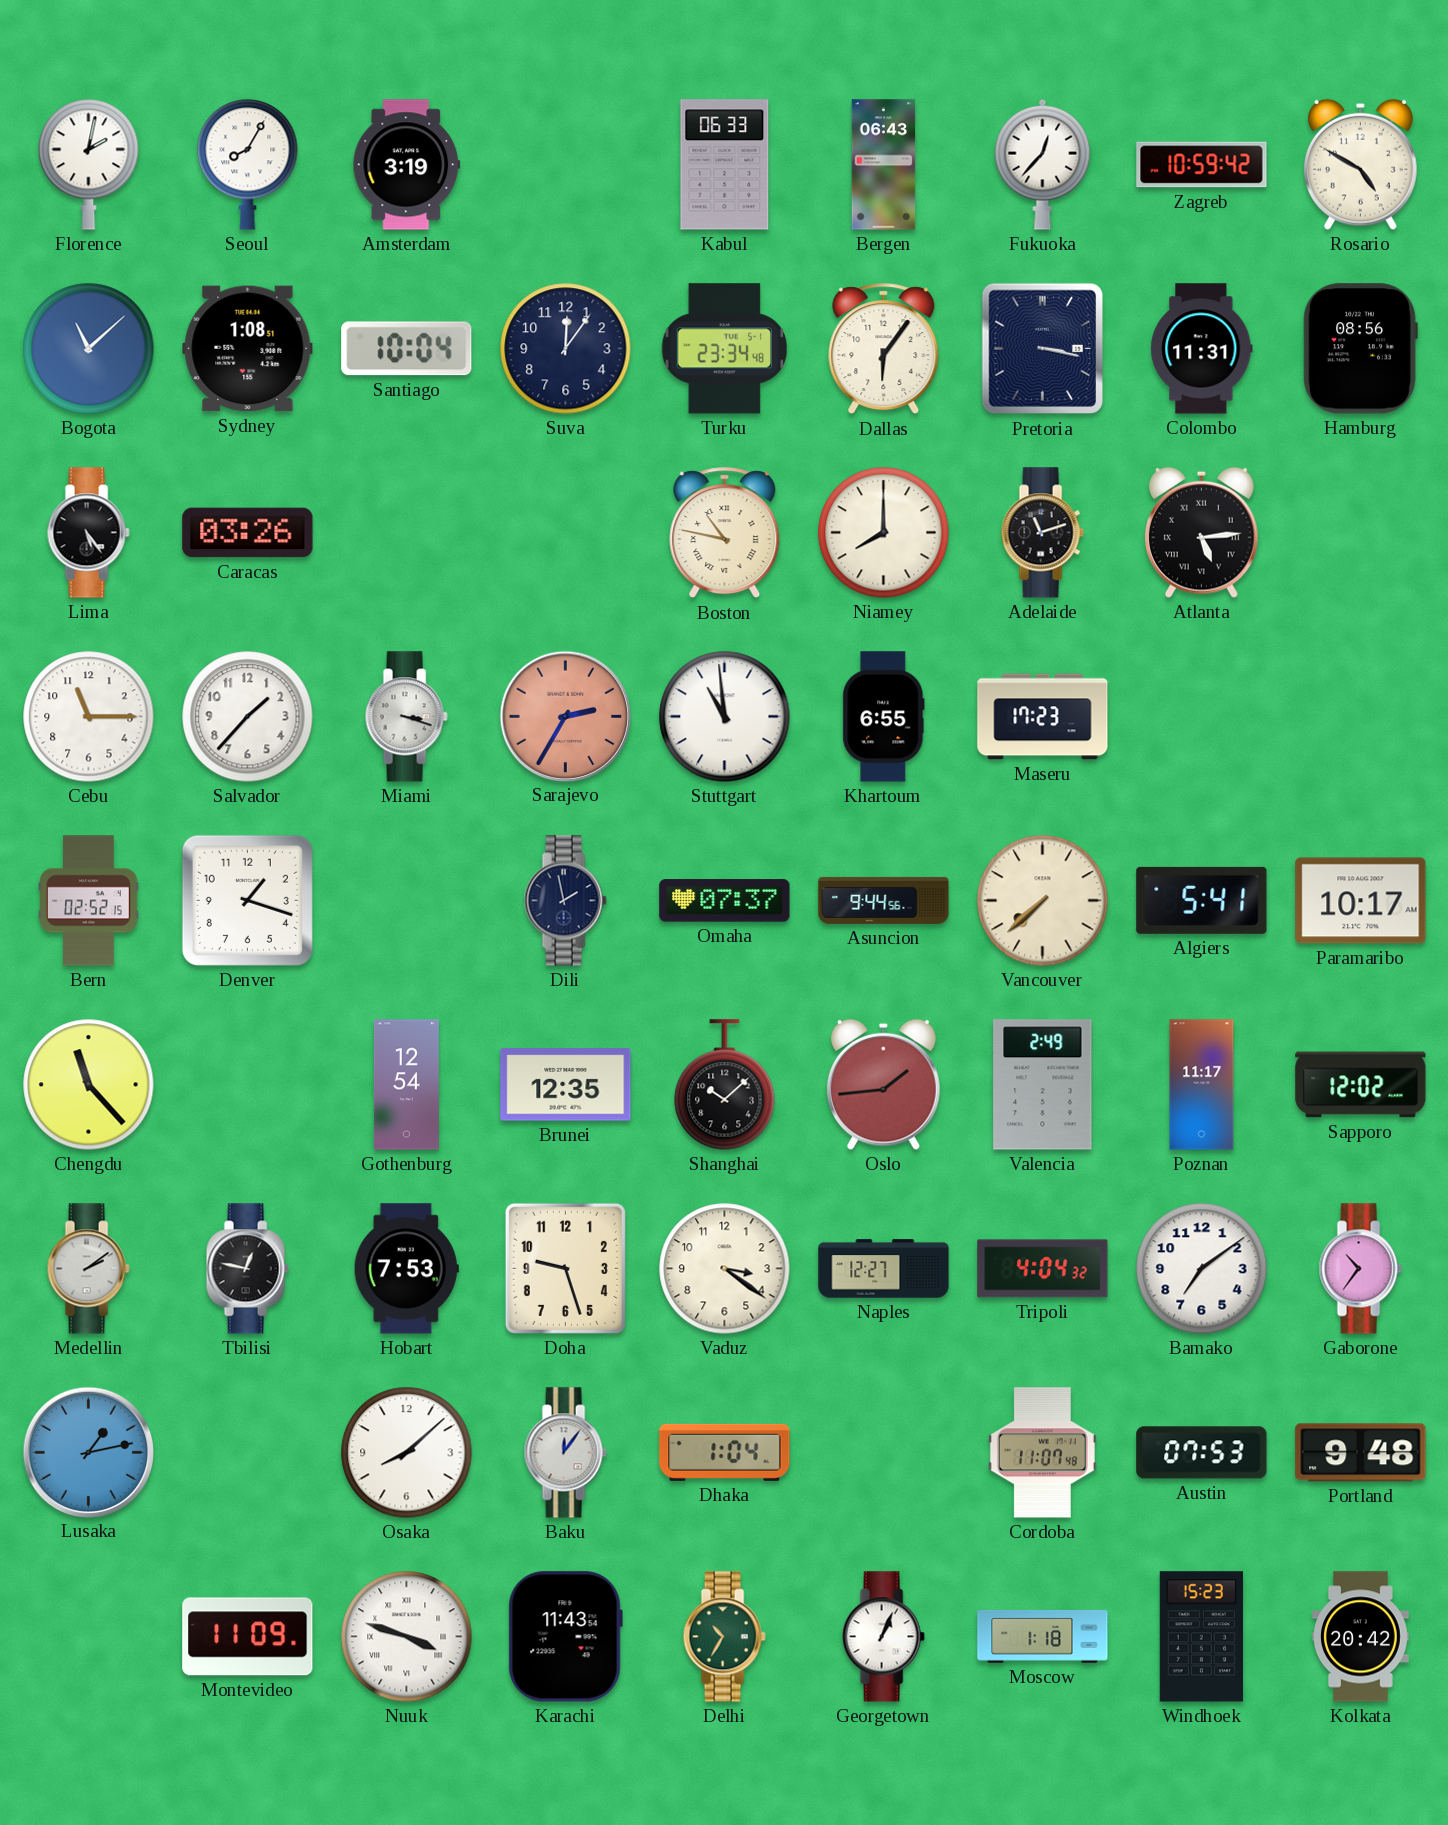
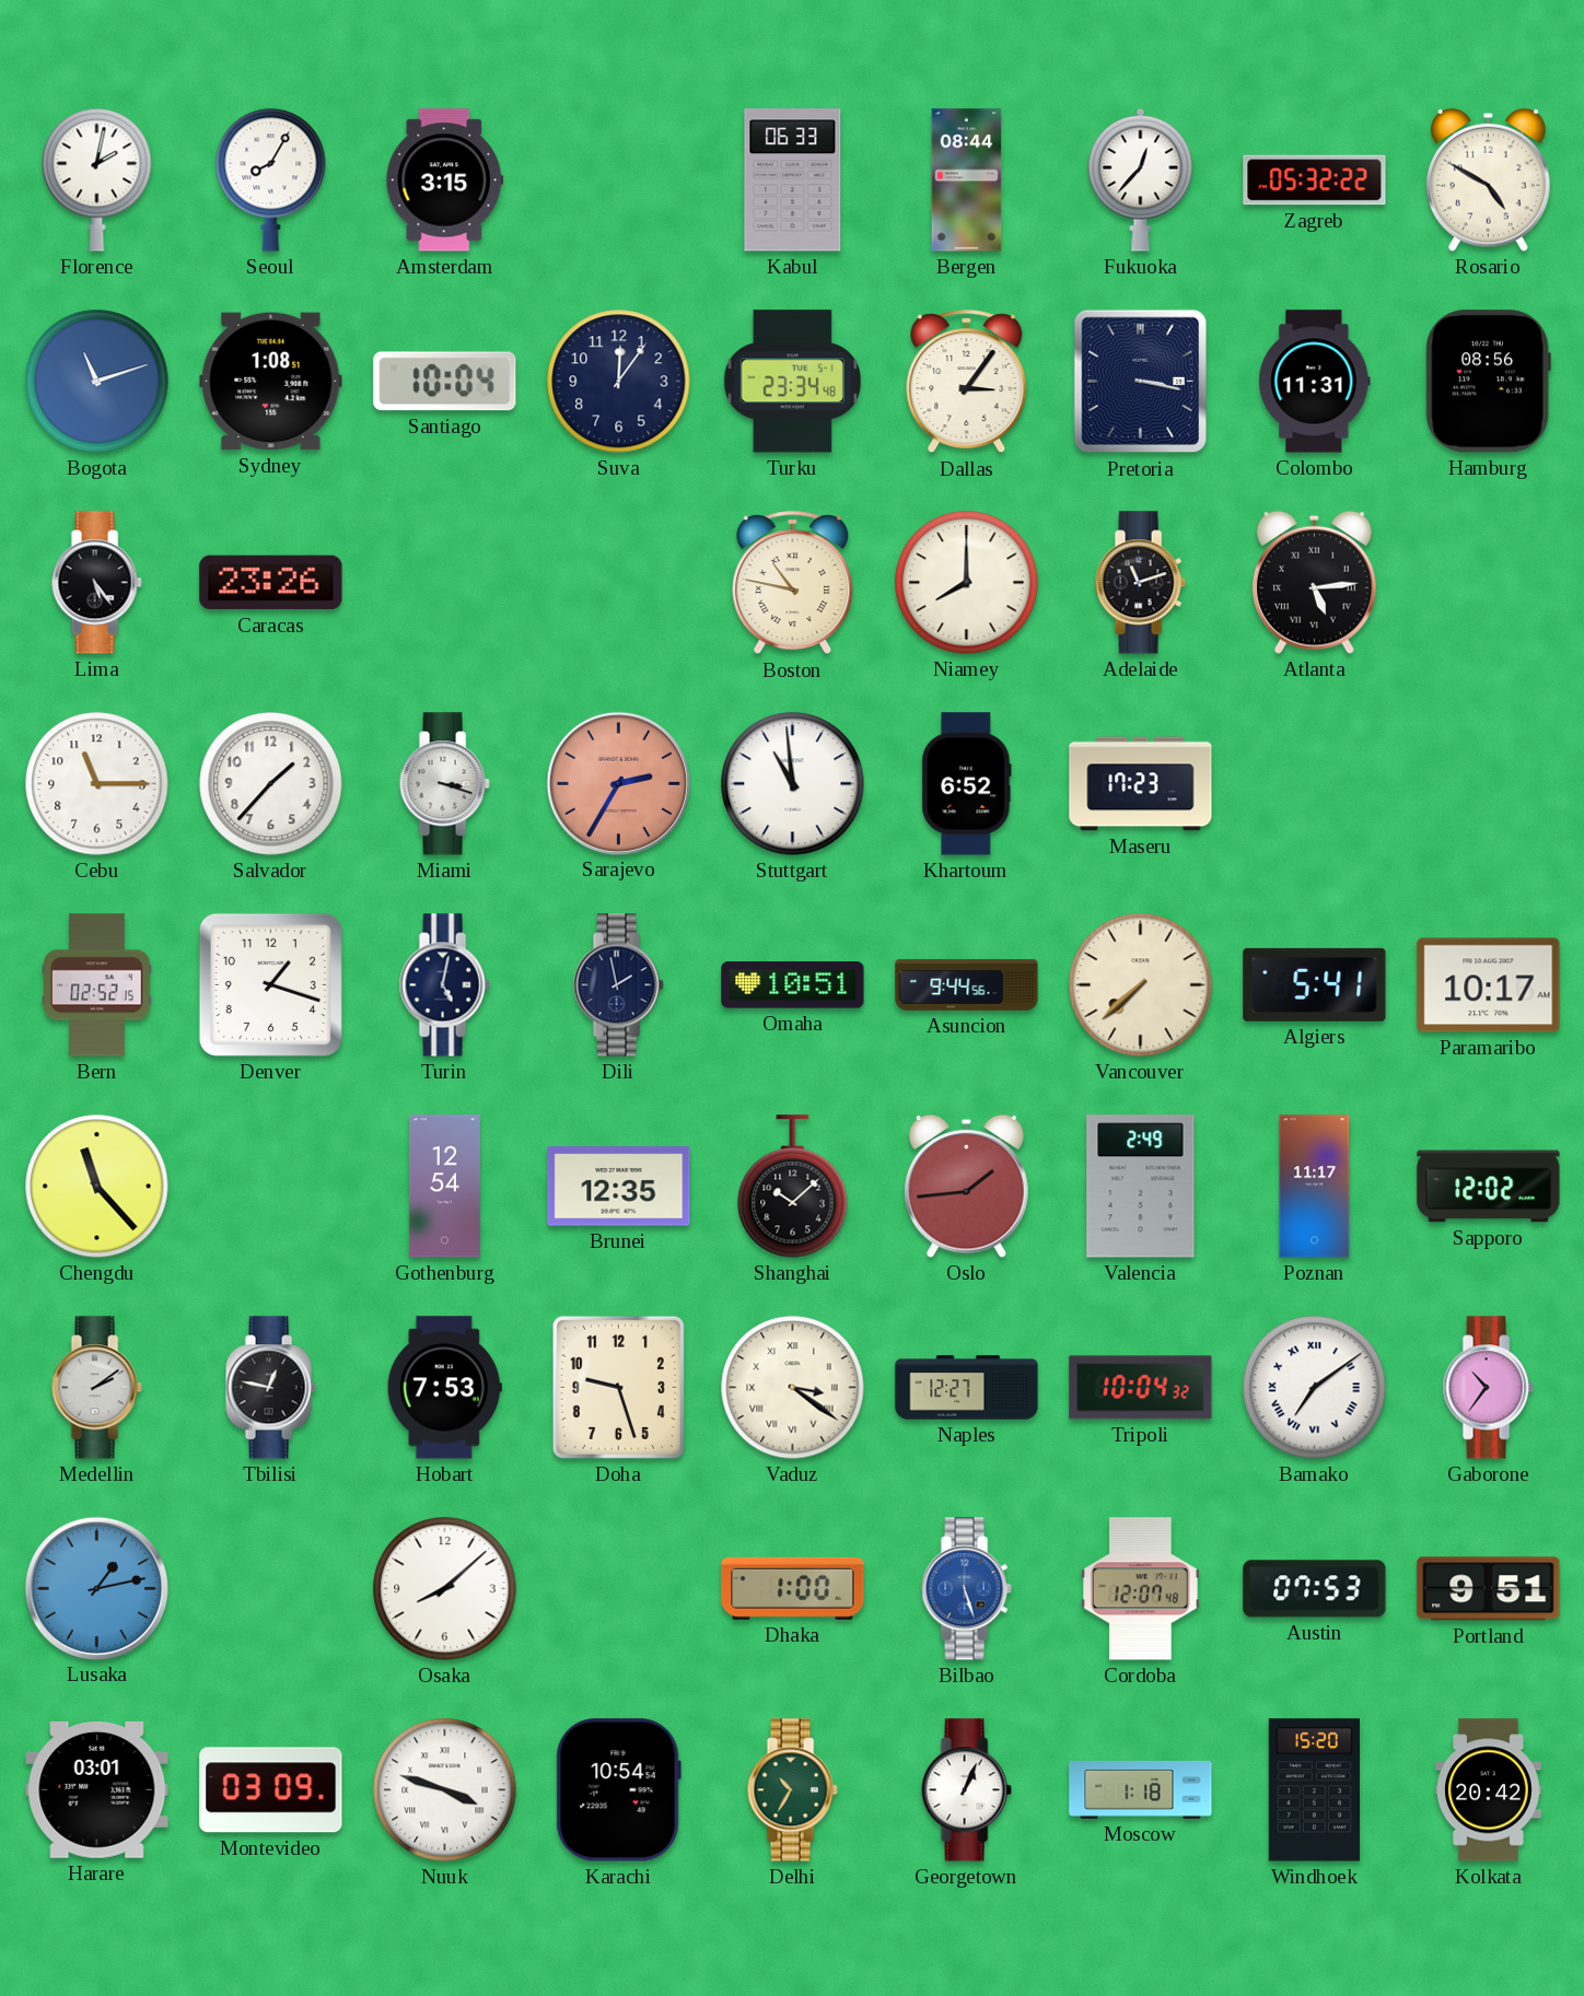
Amsterdam: 3:19 -> 3:15 (445, 180)
Bergen: 06:43 -> 08:44 (967, 180)
Zagreb: 10:59 -> 05:32 (1315, 180)
Bogota: 11:08 -> 11:12 (97, 382)
Dallas: 6:06 -> 3:06 (967, 382)
Caracas: 03:26 -> 23:26 (271, 583)
Khartoum: 6:55 -> 6:52 (967, 784)
Turin: none -> 5:02 (444, 985)
Omaha: 07:37 -> 10:51 (793, 985)
Vaduz numerals: Arabic -> Roman (793, 1388)
Tripoli: 4:04 -> 10:04 (1141, 1388)
Bamako numerals: Arabic -> Roman (1315, 1388)
Baku: 12:06 -> none (565, 1453)
Dhaka: 1:04 -> 1:00 (793, 1588)
Bilbao: none -> 5:27 (966, 1589)
Cordoba: 11:07 -> 12:07 (1140, 1589)
Portland: 9:48 -> 9:51 (1489, 1589)
Harare: none -> 03:01 (97, 1789)
Montevideo: 11:09 -> 03:09 (271, 1790)
Karachi: 11:43 -> 10:54 (618, 1790)
Windhoek: 15:23 -> 15:20 (1314, 1790)
